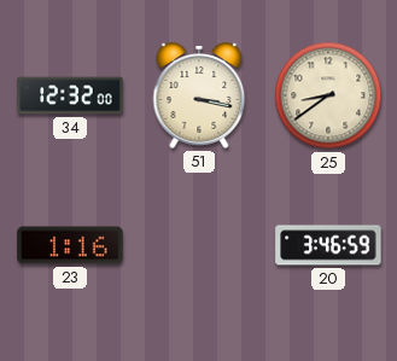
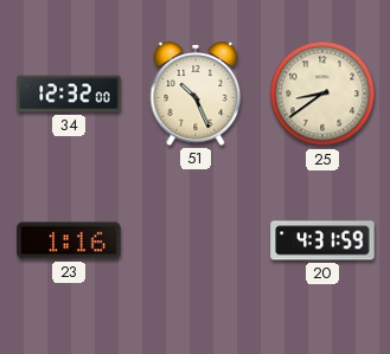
51: 3:17 -> 10:26 (196, 94)
20: 3:46 -> 4:31 (322, 240)
